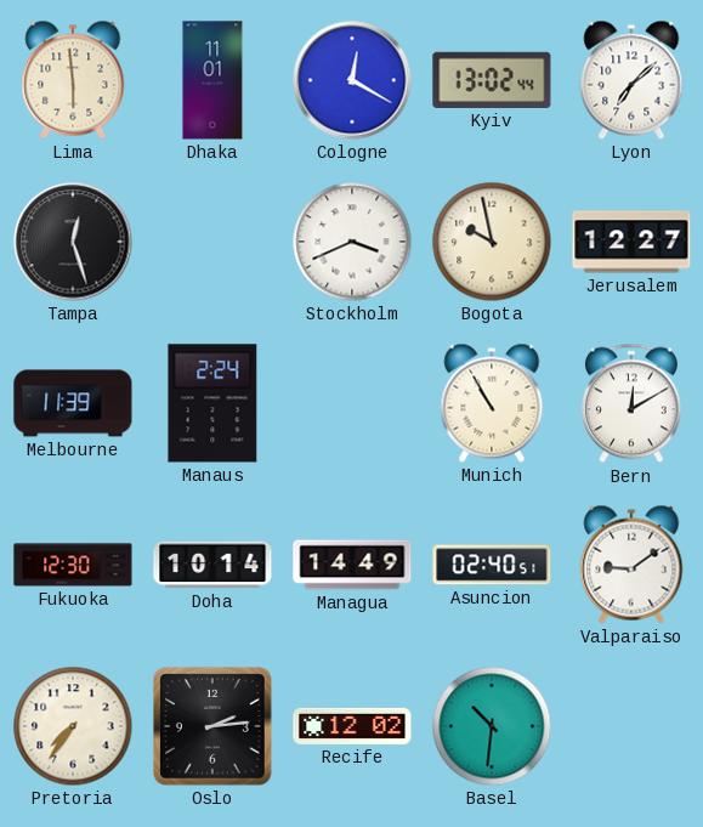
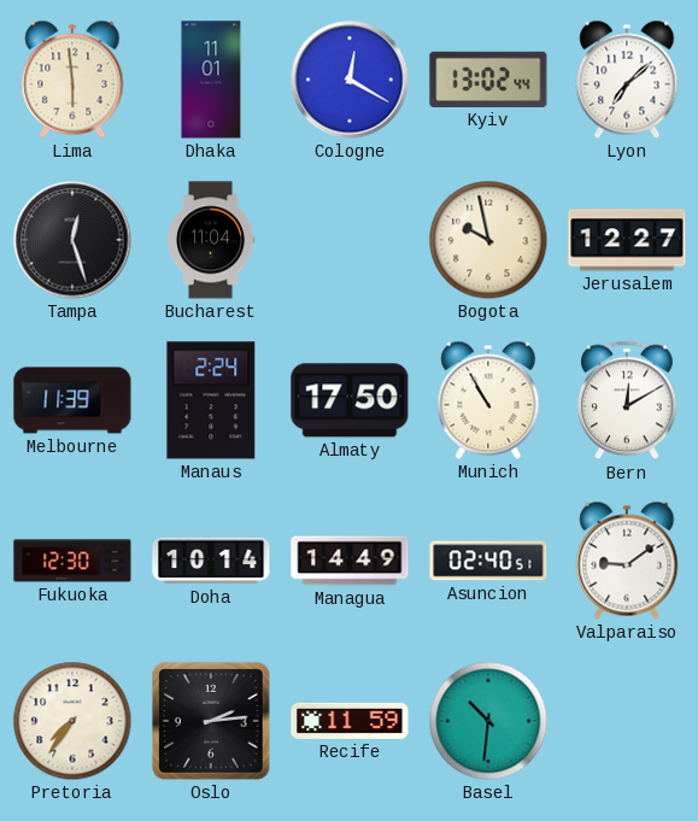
Bucharest: none -> 11:04 (212, 240)
Stockholm: 3:41 -> none (352, 242)
Almaty: none -> 17:50 (350, 400)
Recife: 12:02 -> 11:59 (350, 721)
